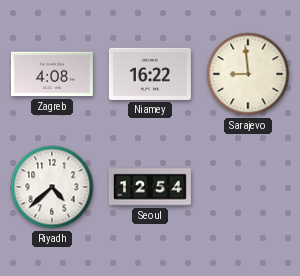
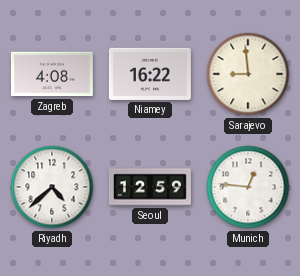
Seoul: 12:54 -> 12:59 (150, 187)
Munich: none -> 12:46 (248, 187)
